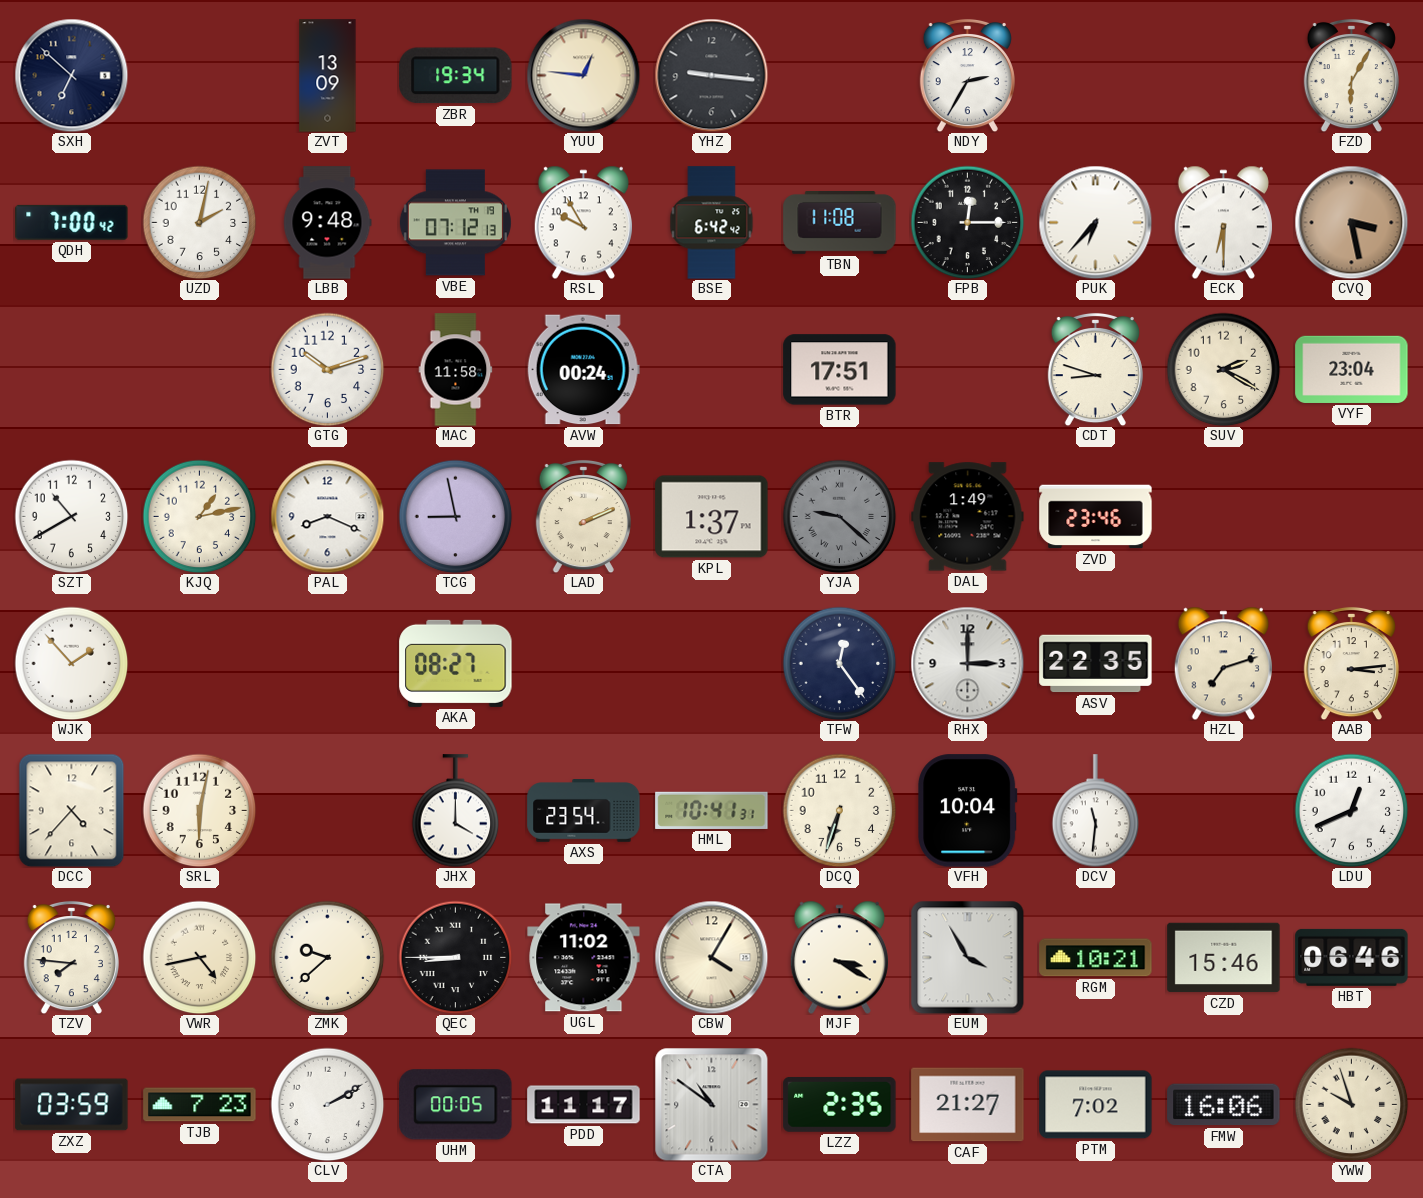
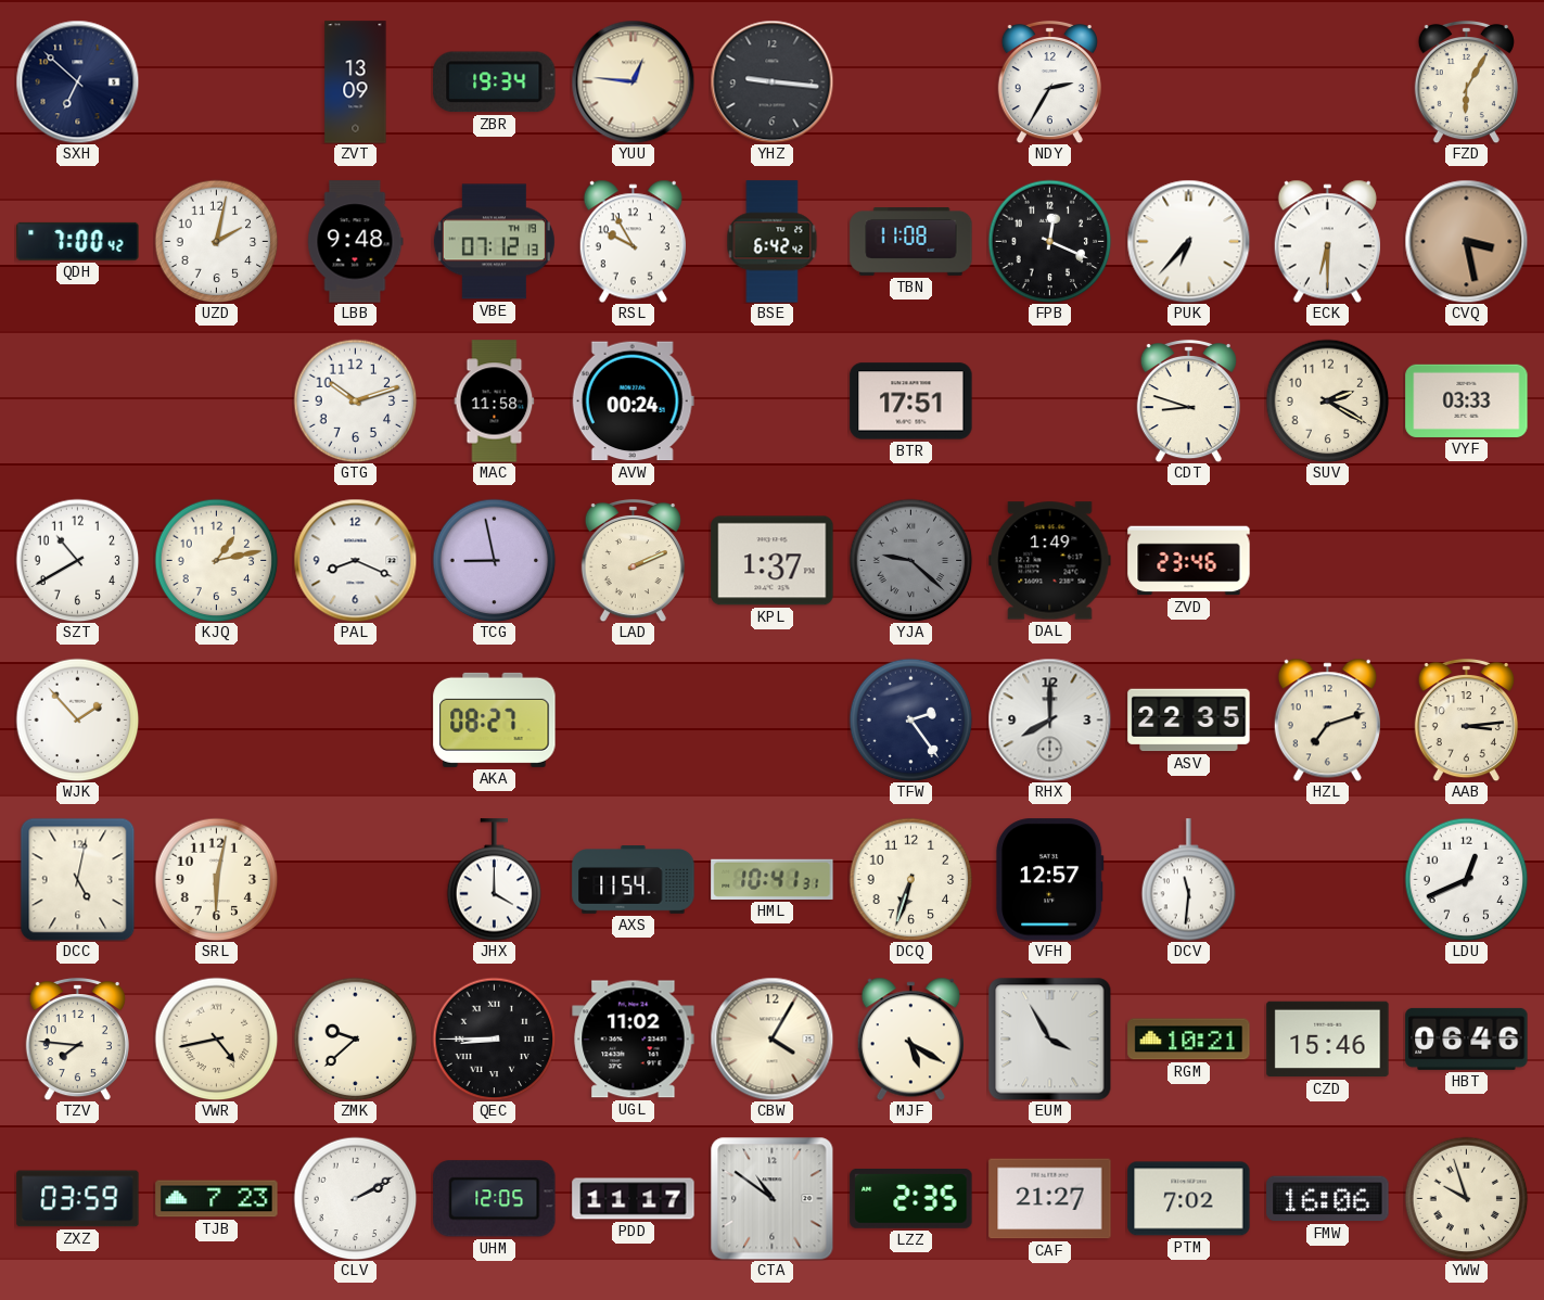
FPB: 12:15 -> 12:19 (1049, 241)
VYF: 23:04 -> 03:33 (1467, 400)
TFW: 12:24 -> 2:24 (910, 719)
RHX: 3:00 -> 8:00 (1049, 719)
DCC: 4:37 -> 5:02 (78, 879)
AXS: 23:54 -> 11:54 (634, 880)
VFH: 10:04 -> 12:57 (1050, 880)
MJF: 3:20 -> 5:20 (910, 1038)
UHM: 00:05 -> 12:05 (495, 1199)
